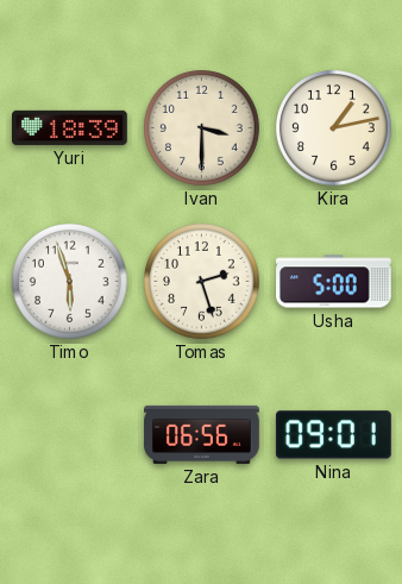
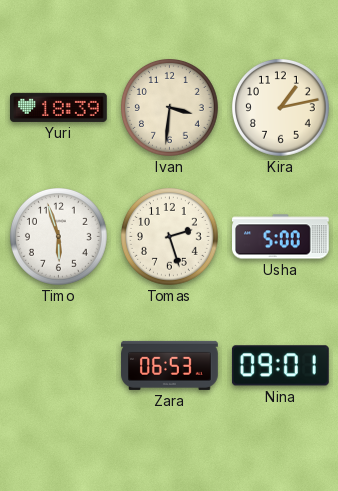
Ivan: 3:30 -> 3:31 (170, 108)
Zara: 06:56 -> 06:53 (170, 365)
